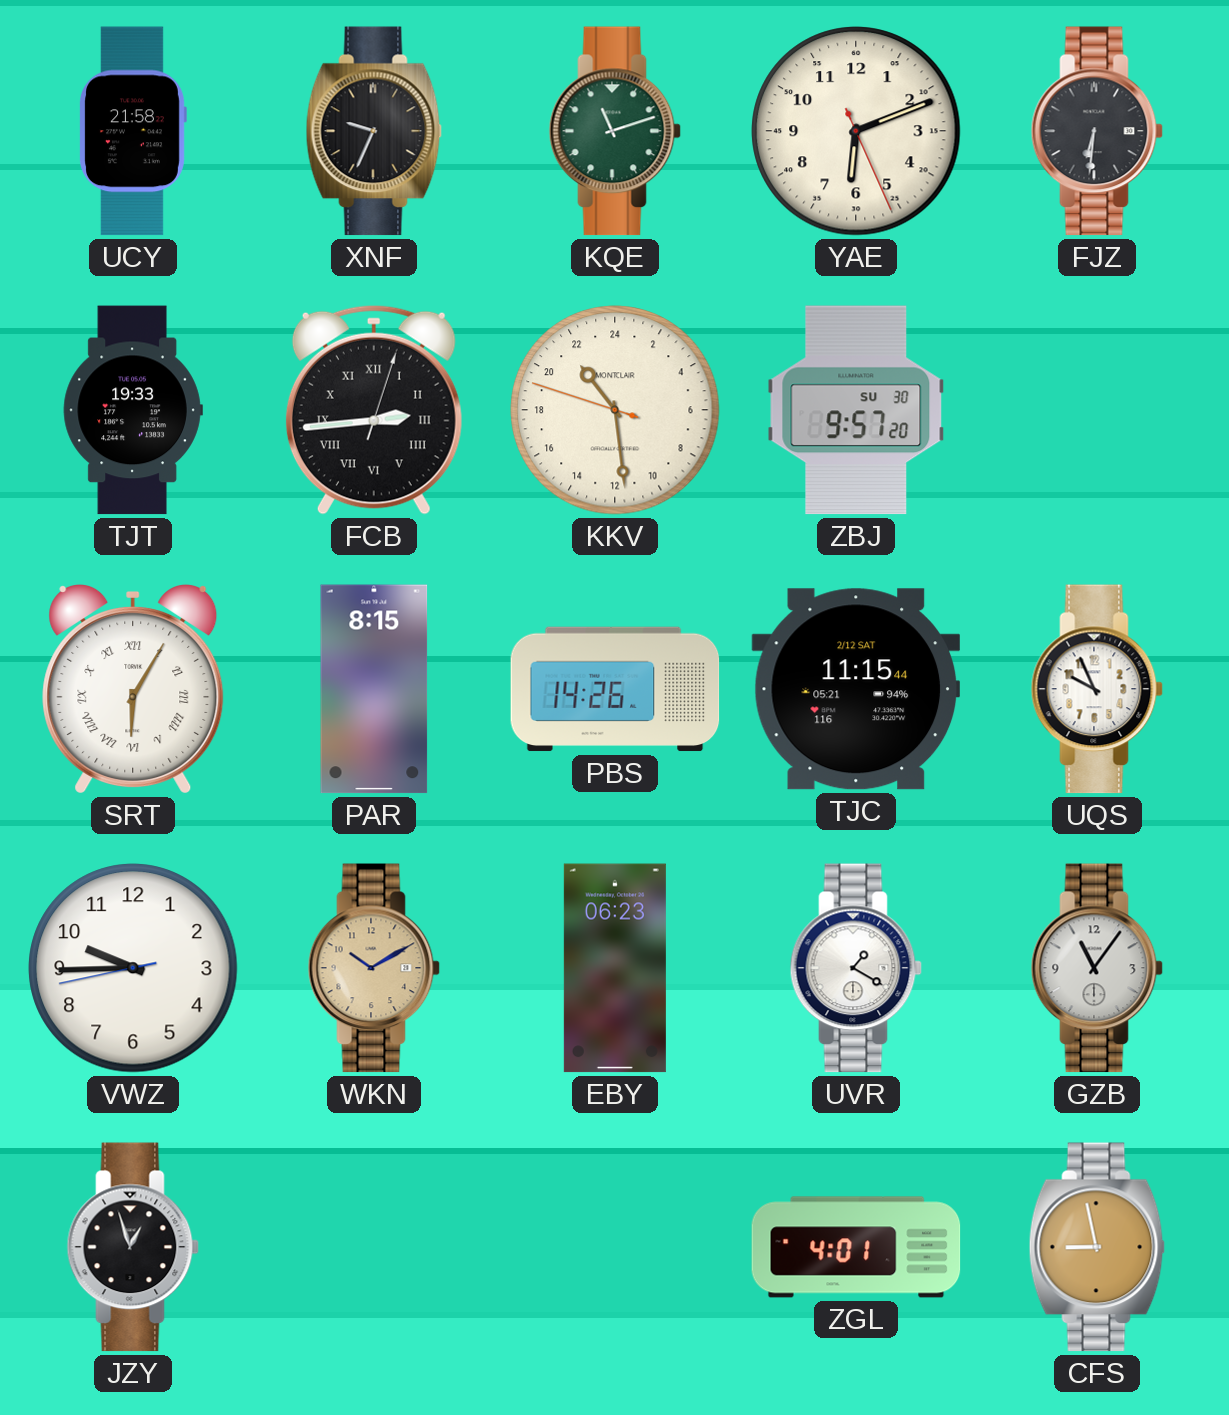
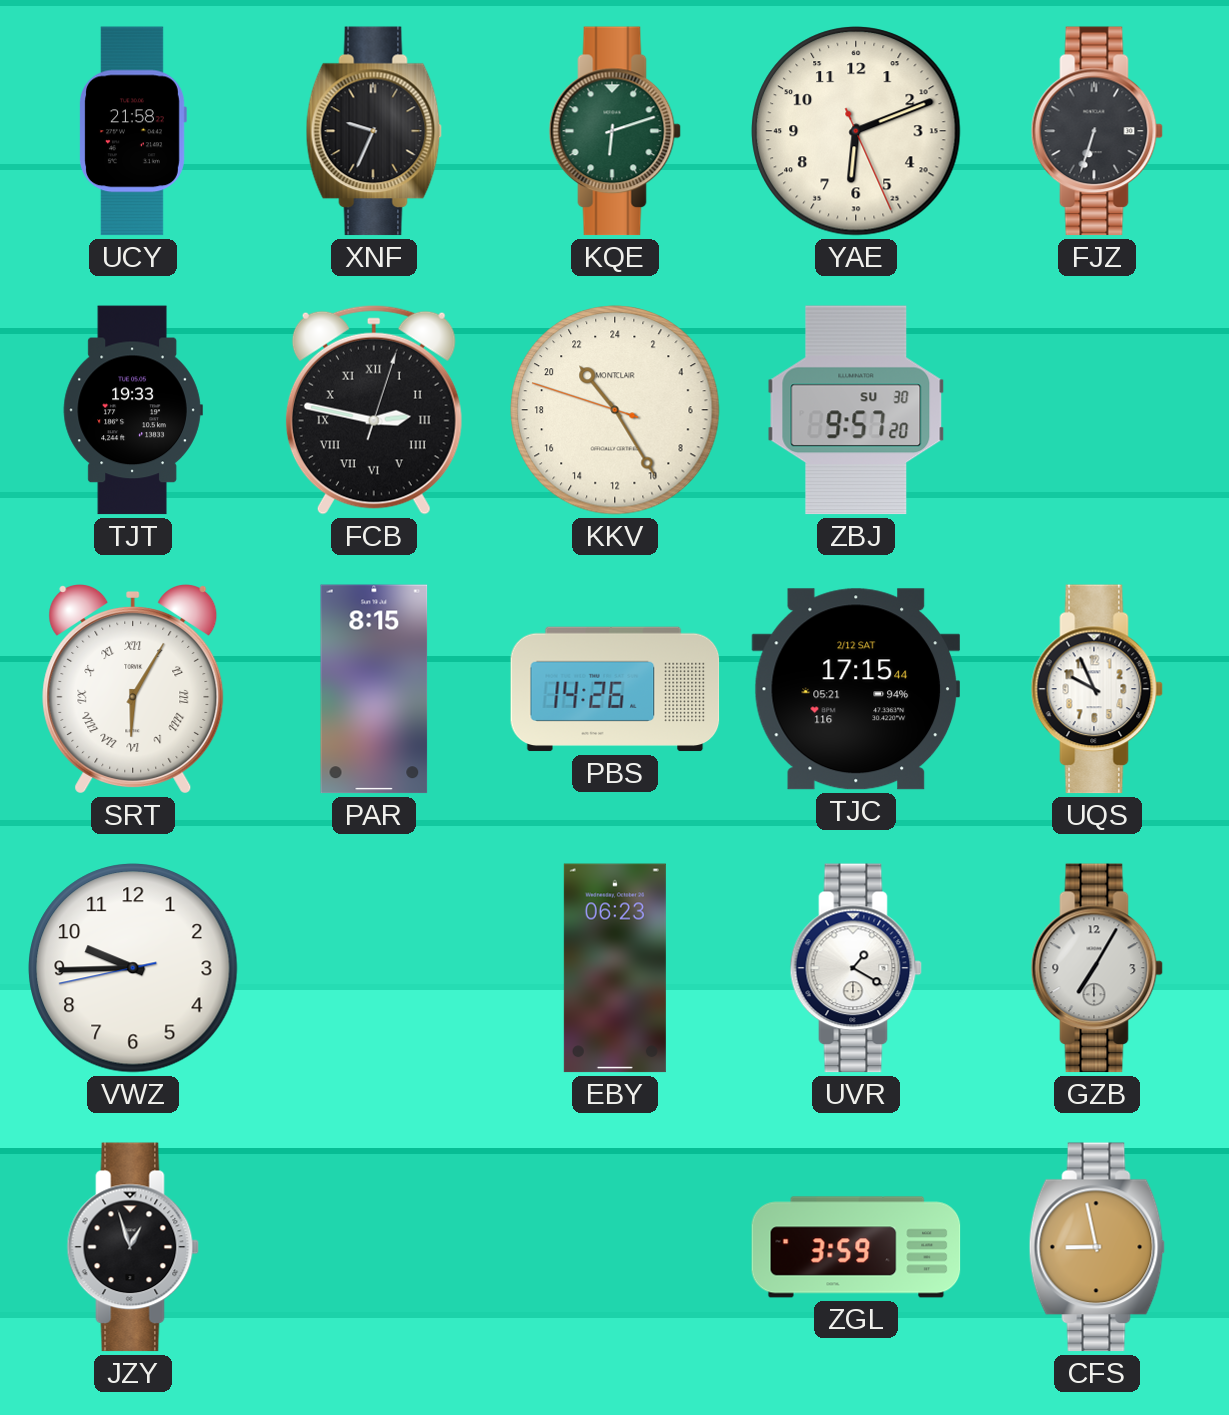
KQE: 11:12 -> 6:12 (615, 131)
FJZ: 6:31 -> 6:33 (1097, 131)
FCB: 2:44 -> 2:47 (374, 410)
KKV: 21:28 -> 21:24 (615, 410)
TJC: 11:15 -> 17:15 (855, 689)
WKN: 10:10 -> none (374, 968)
GZB: 11:06 -> 7:05 (1097, 968)
ZGL: 4:01 -> 3:59 (856, 1247)
